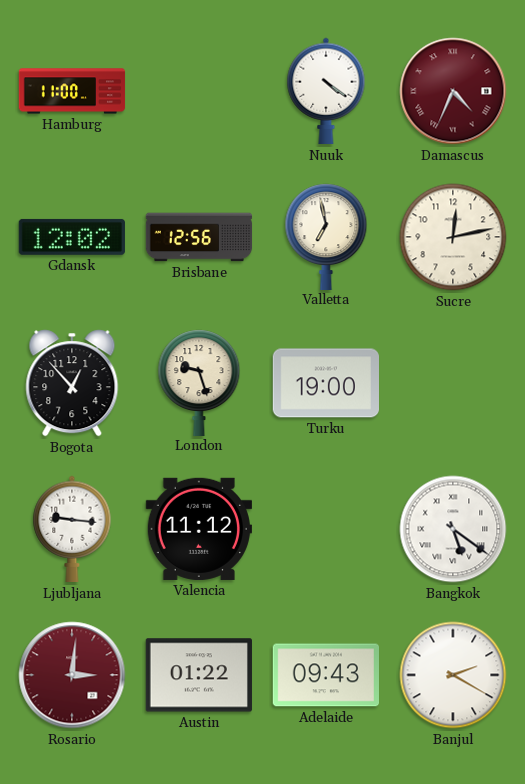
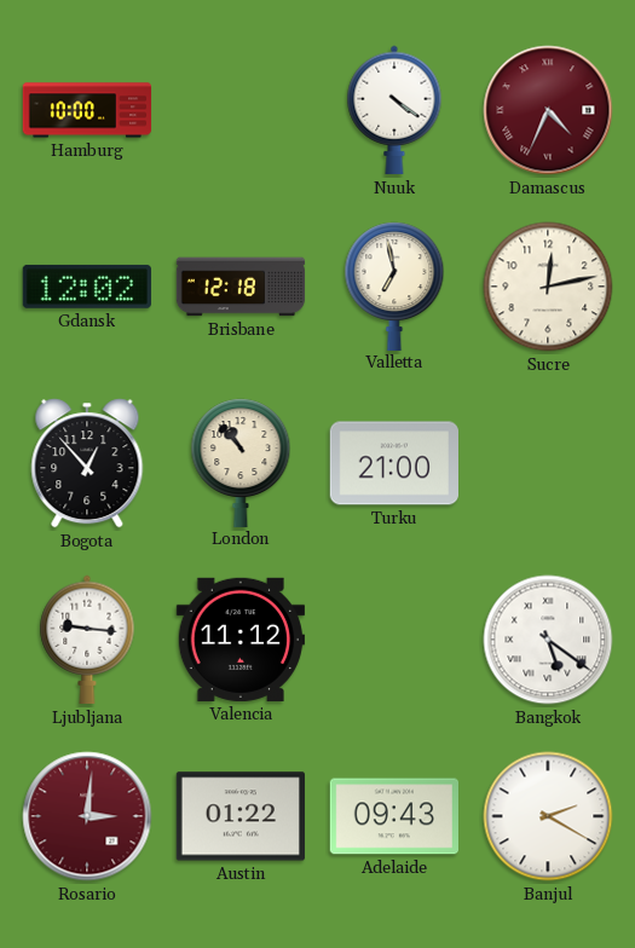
Hamburg: 11:00 -> 10:00 (87, 110)
Brisbane: 12:56 -> 12:18 (241, 287)
London: 9:27 -> 10:53 (241, 462)
Turku: 19:00 -> 21:00 (393, 463)
